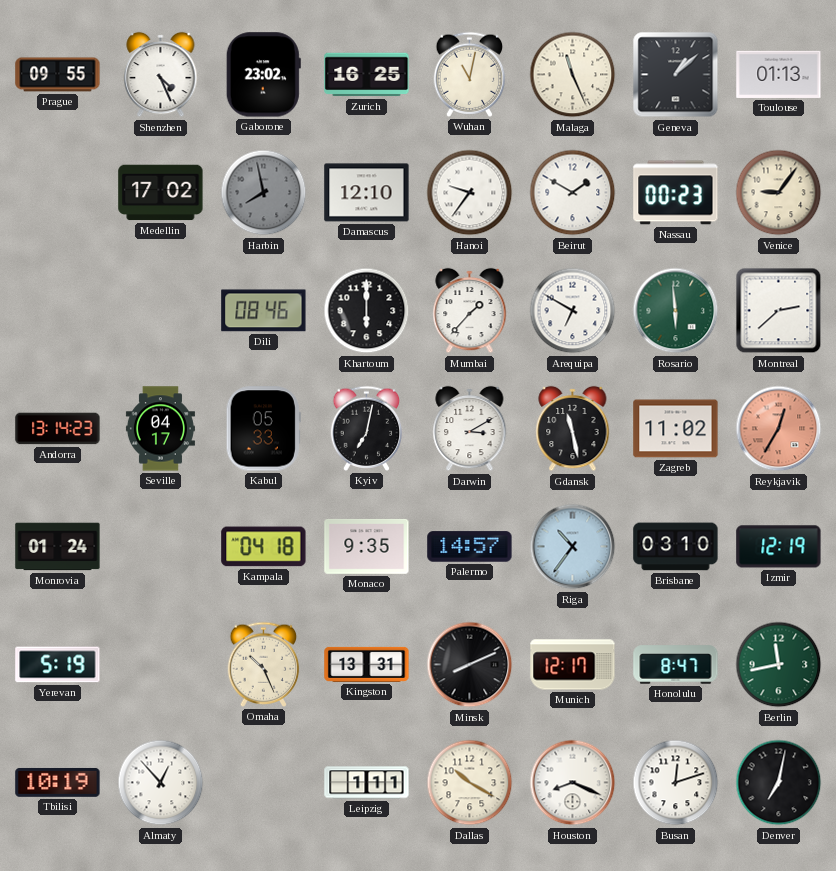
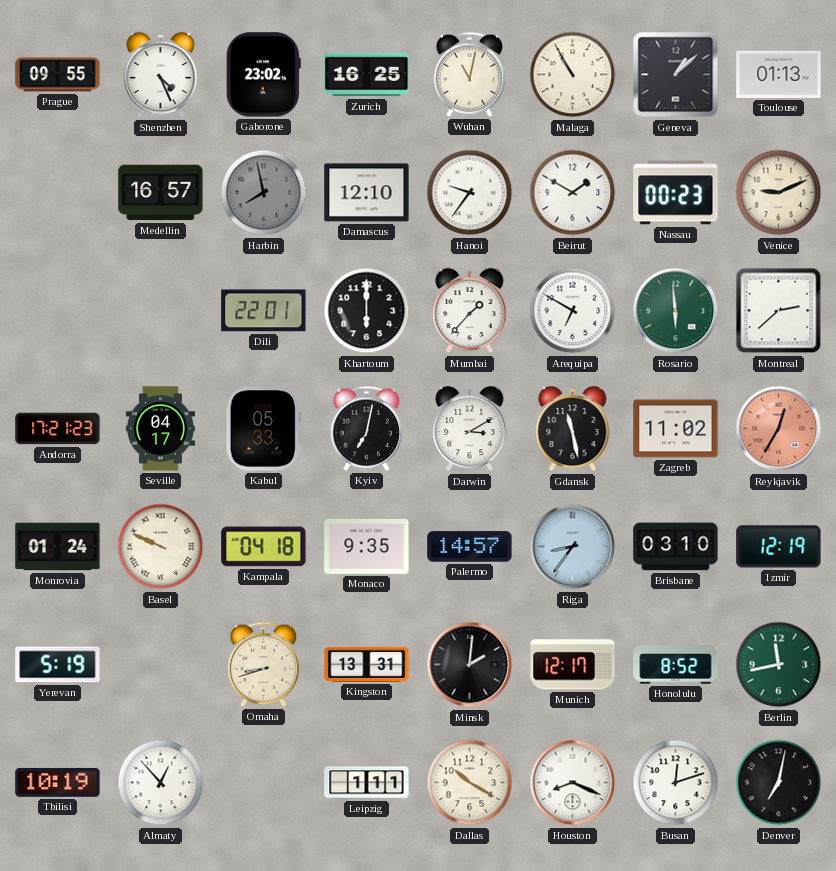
Malaga: 11:26 -> 10:55 (573, 75)
Medellin: 17:02 -> 16:57 (161, 193)
Venice: 9:06 -> 9:11 (779, 193)
Dili: 08:46 -> 22:01 (264, 311)
Andorra: 13:14 -> 17:21 (58, 429)
Basel: none -> 9:49 (161, 547)
Riga: 10:36 -> 8:36 (573, 547)
Omaha: 10:26 -> 8:42 (264, 664)
Minsk: 8:11 -> 2:01 (470, 665)
Honolulu: 8:47 -> 8:52 (676, 665)
